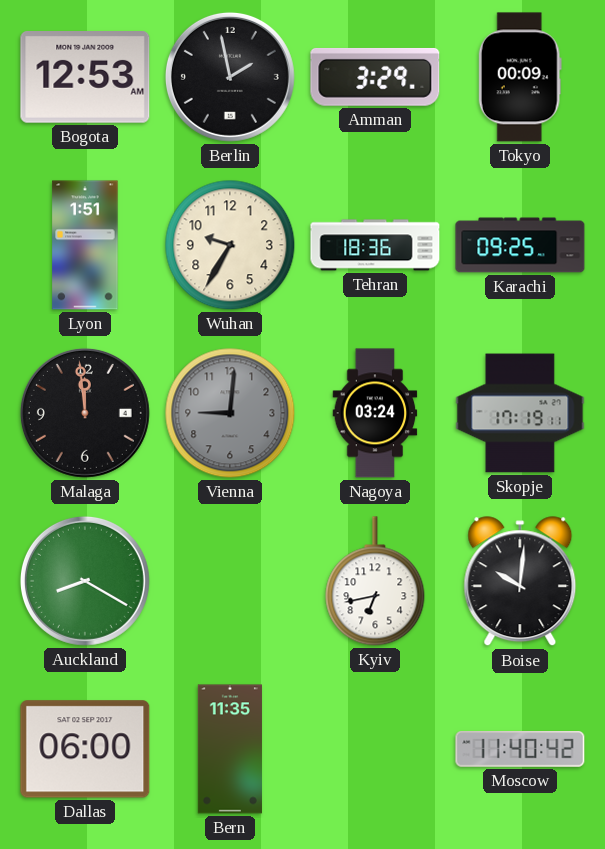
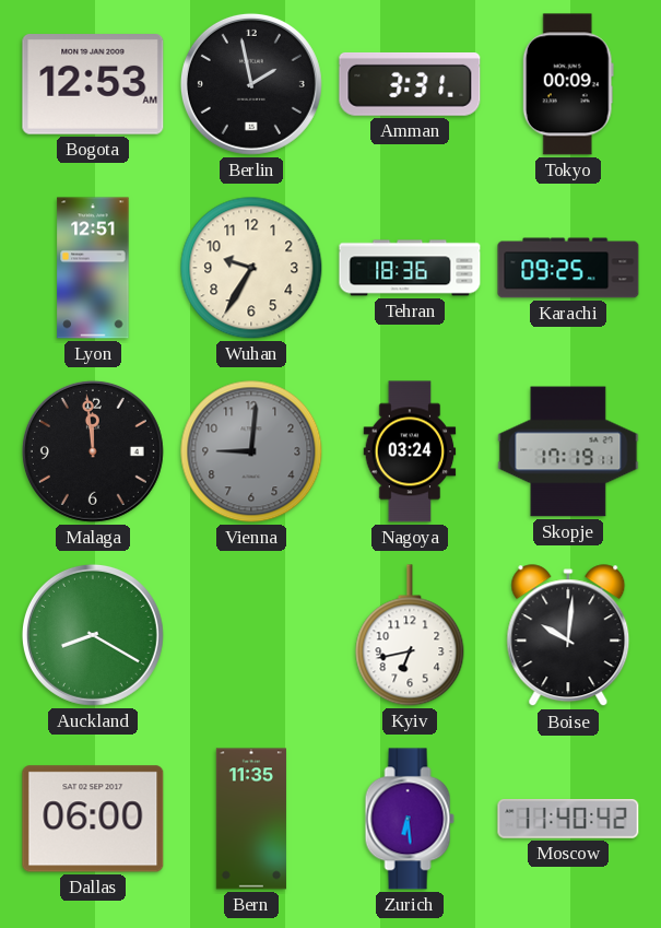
Amman: 3:29 -> 3:31 (410, 84)
Lyon: 1:51 -> 12:51 (93, 268)
Zurich: none -> 6:29 (410, 819)
